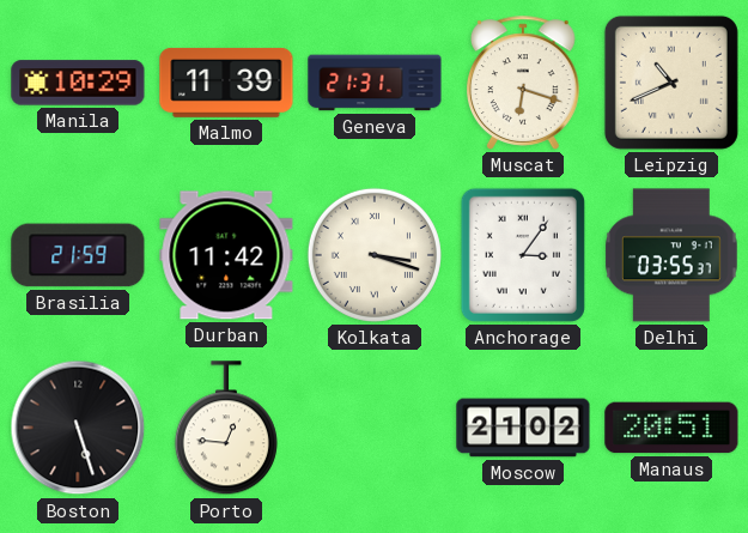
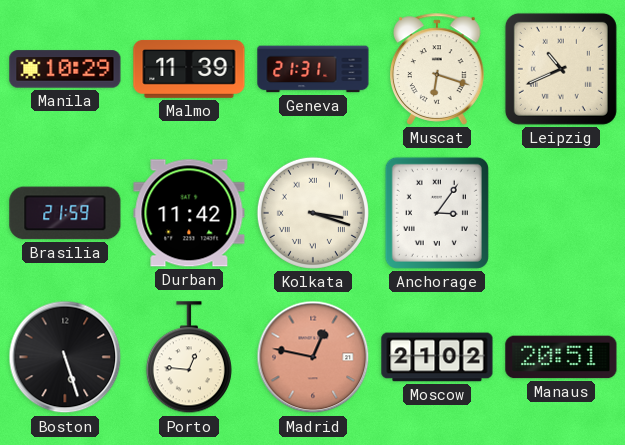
Delhi: 03:55 -> none (671, 255)
Madrid: none -> 12:47 (313, 357)
